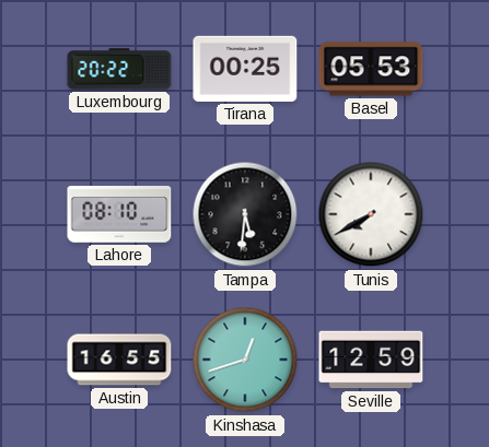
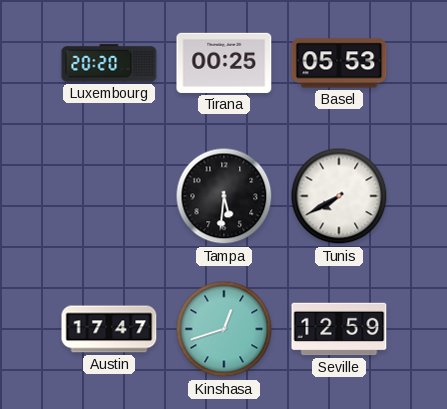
Luxembourg: 20:22 -> 20:20 (109, 63)
Lahore: 08:10 -> none (119, 215)
Austin: 16:55 -> 17:47 (109, 329)
